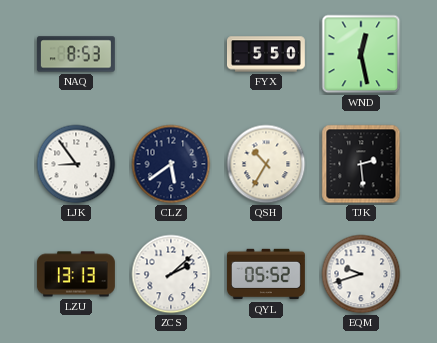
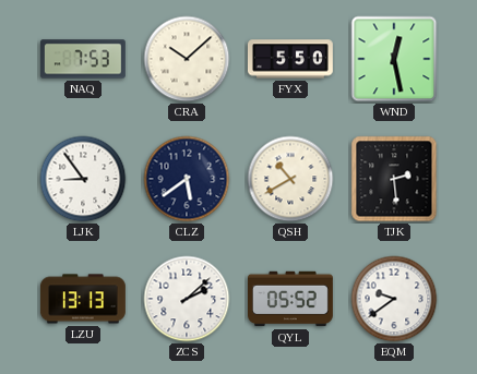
NAQ: 8:53 -> 7:53 (83, 59)
CRA: none -> 10:08 (187, 59)
QSH: 10:35 -> 10:40 (290, 179)
EQM: 9:42 -> 9:39 (394, 299)
